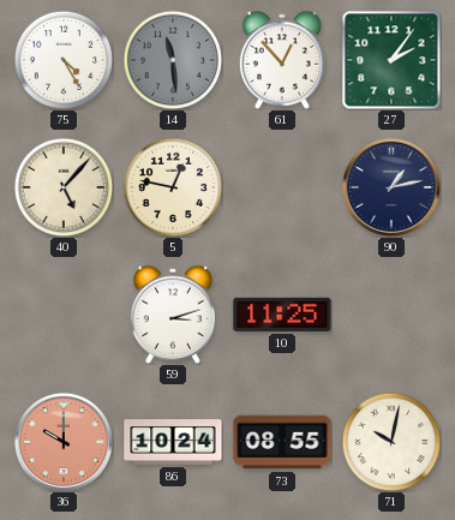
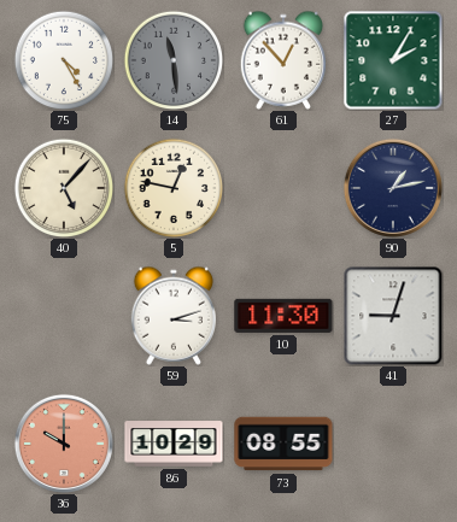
27: 2:06 -> 2:05 (393, 60)
10: 11:25 -> 11:30 (283, 316)
41: none -> 9:03 (393, 316)
86: 10:24 -> 10:29 (174, 444)
71: 10:02 -> none (391, 442)
